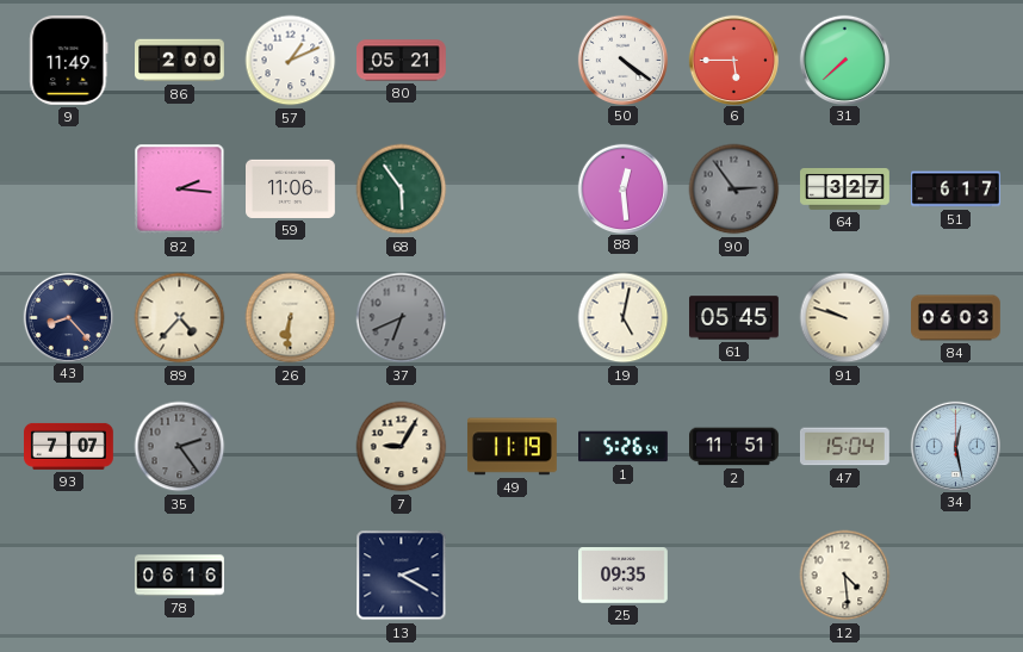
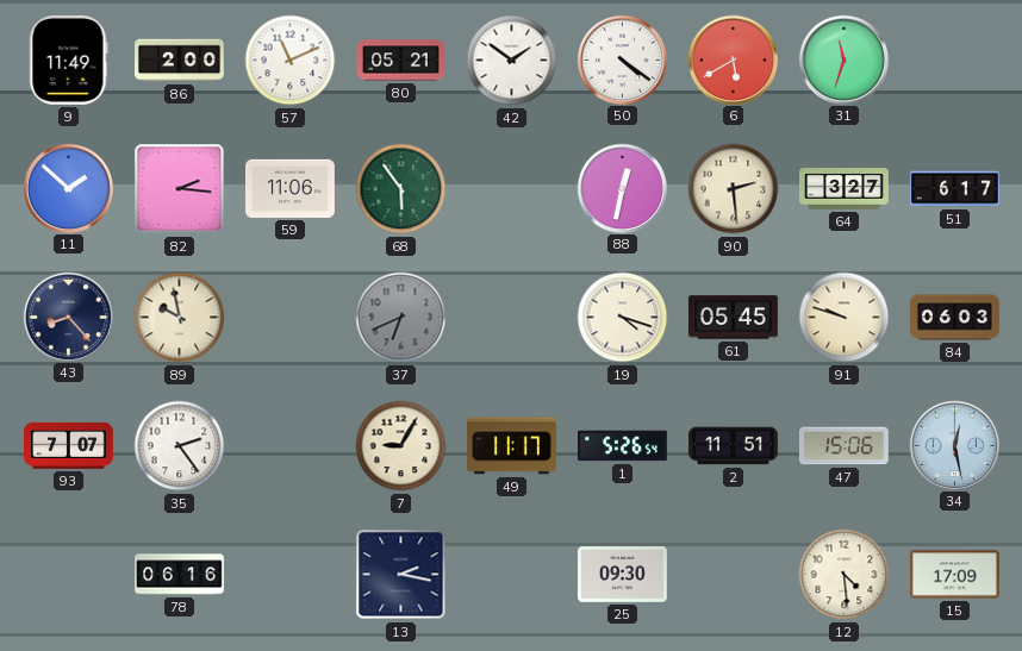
57: 1:11 -> 11:11 (291, 61)
42: none -> 1:51 (512, 61)
6: 5:45 -> 5:40 (733, 60)
31: 7:38 -> 11:33 (843, 60)
11: none -> 1:52 (68, 188)
88: 12:29 -> 12:32 (622, 188)
90: 2:54 -> 2:29 (734, 189)
90 dial: grey -> cream (734, 189)
89: 4:37 -> 9:58 (180, 318)
26: 6:31 -> none (291, 318)
19: 5:02 -> 4:18 (623, 318)
35 dial: grey -> white (180, 446)
49: 11:19 -> 11:17 (512, 446)
47: 15:04 -> 15:06 (843, 446)
13: 2:20 -> 2:17 (401, 575)
25: 09:35 -> 09:30 (623, 575)
15: none -> 17:09 (955, 575)
